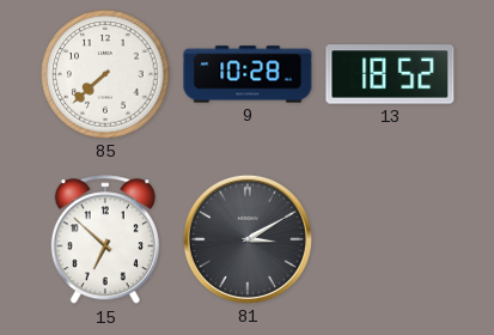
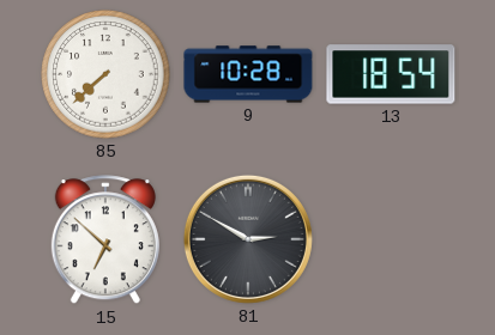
13: 18:52 -> 18:54 (391, 74)
81: 3:10 -> 2:50 (248, 239)
